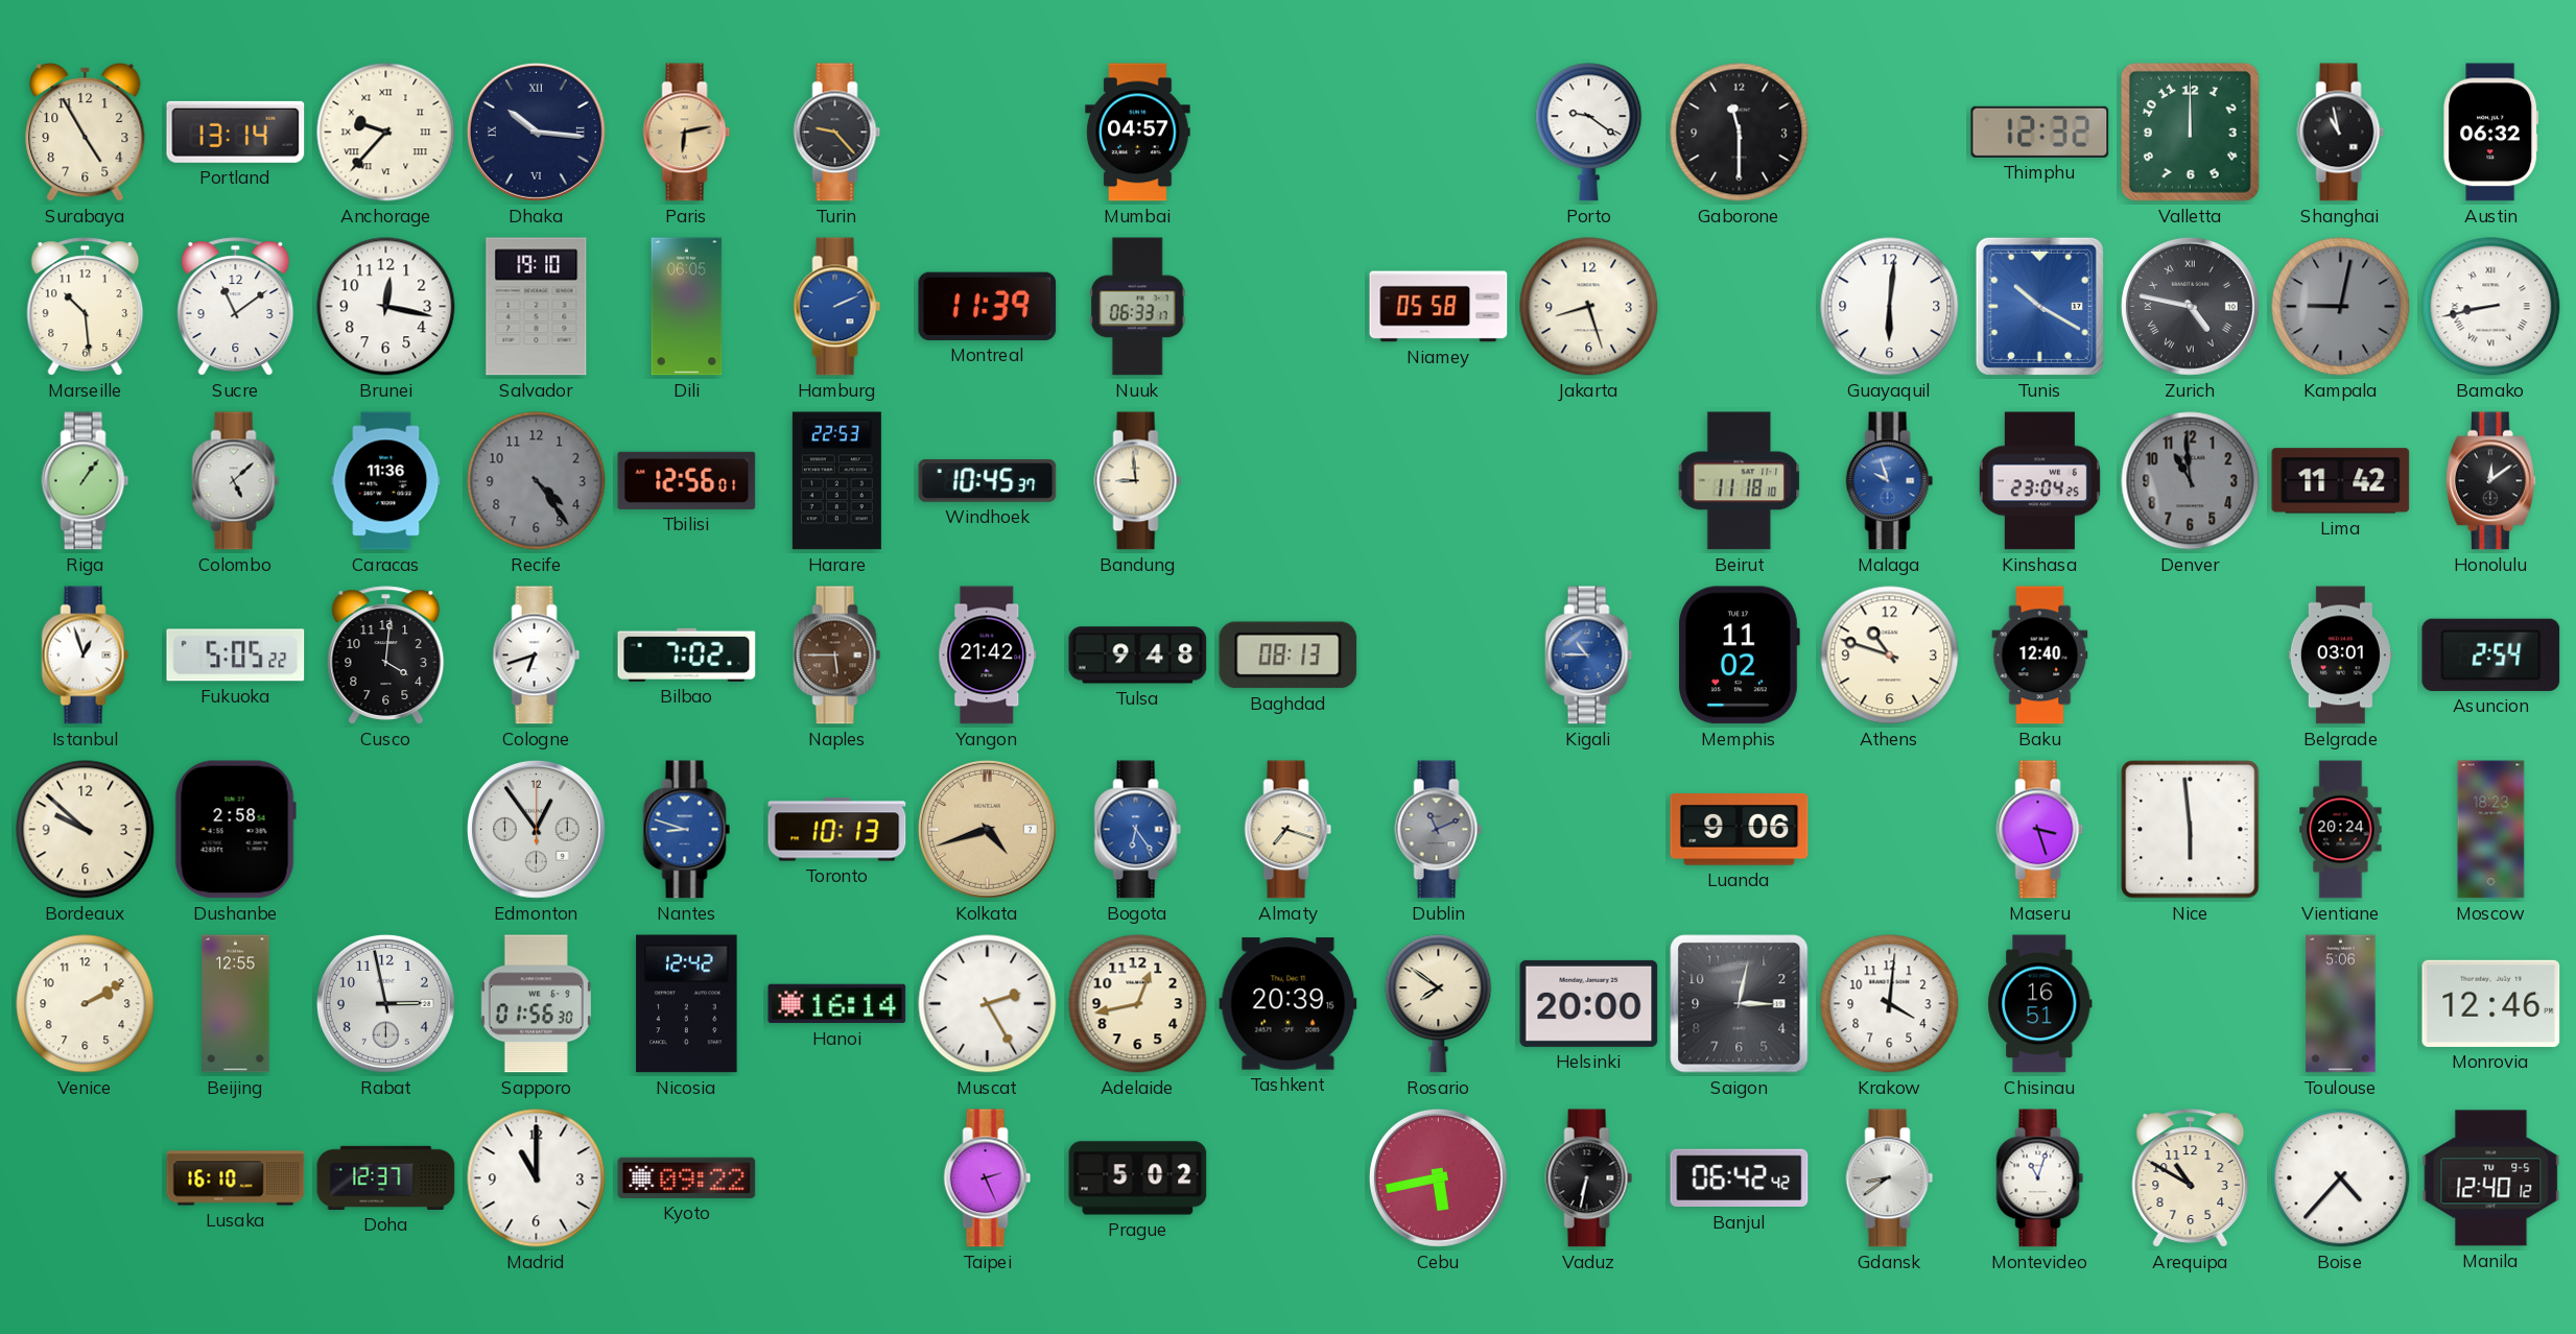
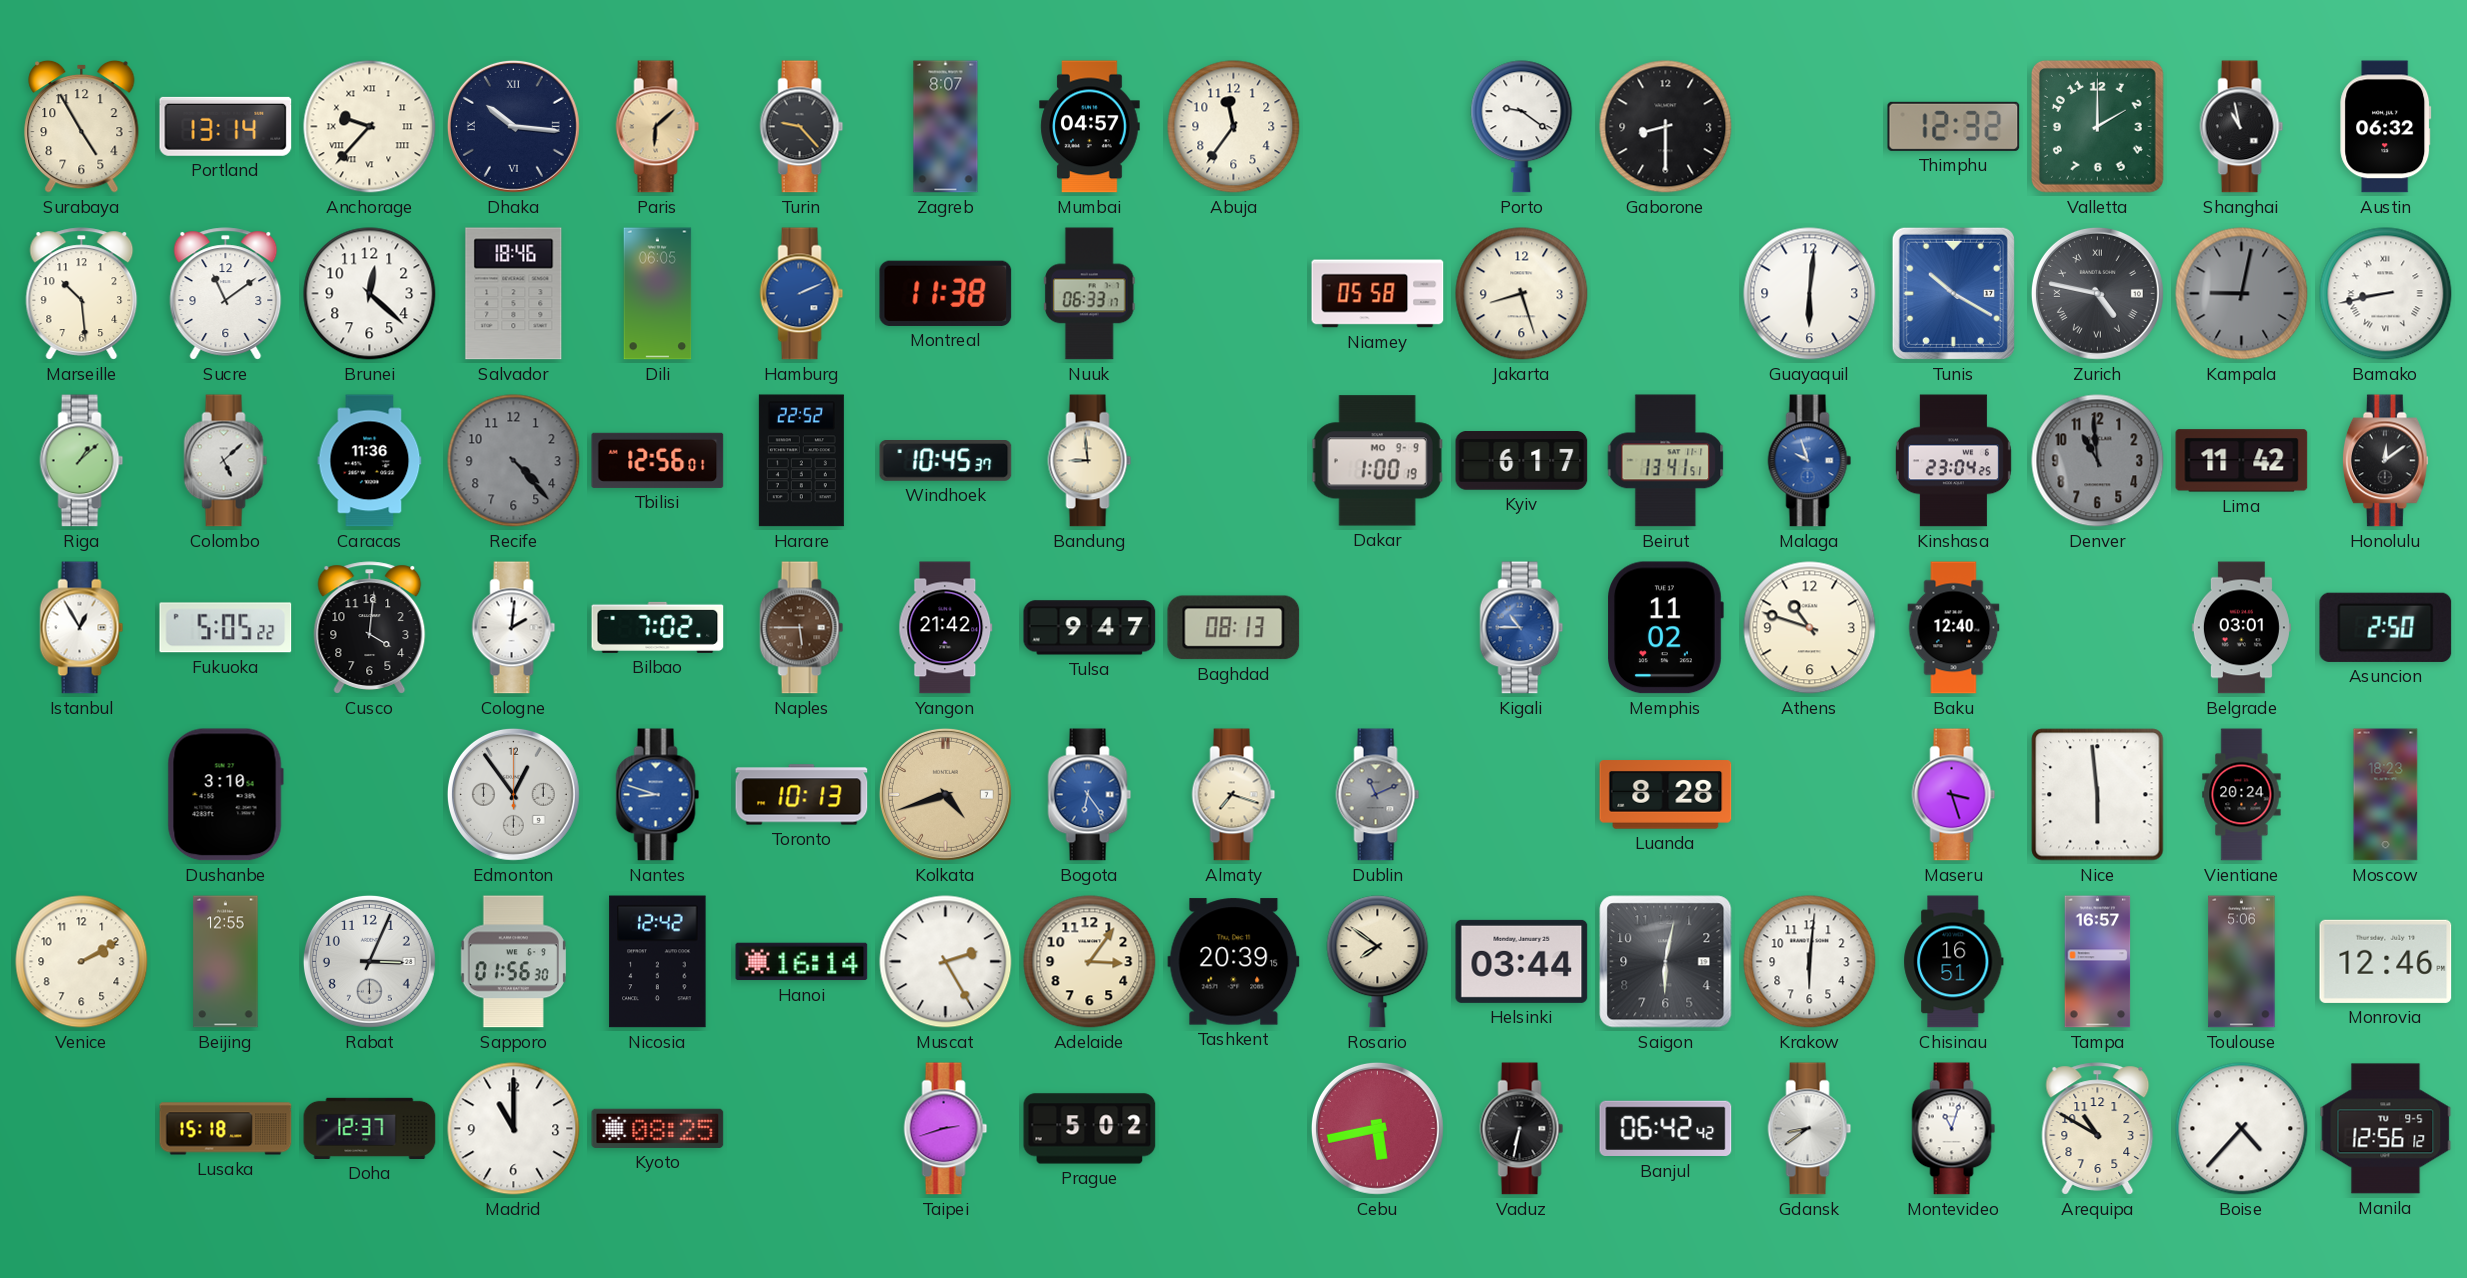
Paris: 6:13 -> 6:08 (658, 127)
Zagreb: none -> 8:07 (946, 127)
Abuja: none -> 11:36 (1234, 127)
Gaborone: 11:30 -> 8:30 (1666, 127)
Valletta: 12:00 -> 2:00 (2097, 126)
Brunei: 12:17 -> 12:22 (370, 294)
Salvador: 19:10 -> 18:46 (514, 294)
Montreal: 11:39 -> 11:38 (946, 293)
Riga: 1:06 -> 1:08 (82, 461)
Recife: 4:24 -> 4:23 (514, 461)
Harare: 22:53 -> 22:52 (801, 461)
Dakar: none -> 1:00 (1377, 461)
Kyiv: none -> 6:17 (1522, 461)
Beirut: 11:18 -> 13:41 (1666, 461)
Istanbul: 12:57 -> 12:55 (82, 628)
Cologne: 6:42 -> 2:01 (514, 628)
Tulsa: 9:48 -> 9:47 (1090, 628)
Asuncion: 2:54 -> 2:50 (2386, 627)
Bordeaux: 9:52 -> none (86, 830)
Dushanbe: 2:58 -> 3:10 (225, 795)
Luanda: 9:06 -> 8:28 (1666, 795)
Rabat: 2:58 -> 3:04 (369, 961)
Adelaide: 12:43 -> 3:06 (1090, 962)
Helsinki: 20:00 -> 03:44 (1522, 961)
Saigon: 3:02 -> 6:02 (1666, 962)
Krakow: 4:01 -> 6:01 (1810, 962)
Tampa: none -> 16:57 (2098, 962)
Lusaka: 16:10 -> 15:18 (226, 1129)
Kyoto: 09:22 -> 08:25 (658, 1128)
Taipei: 2:26 -> 2:42 (946, 1129)
Manila: 12:40 -> 12:56 (2386, 1129)
